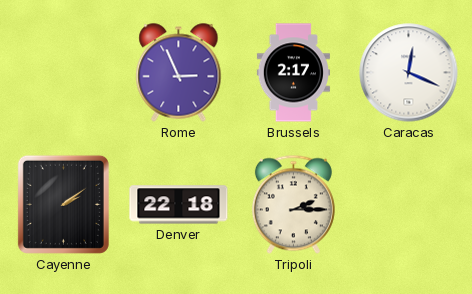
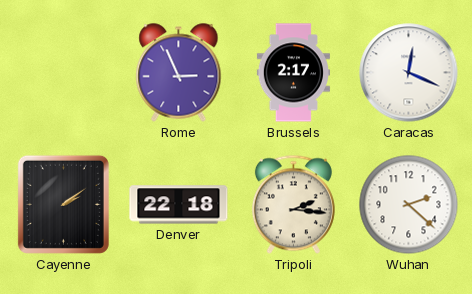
Tripoli: 2:15 -> 2:16 (293, 205)
Wuhan: none -> 2:22 (409, 205)
